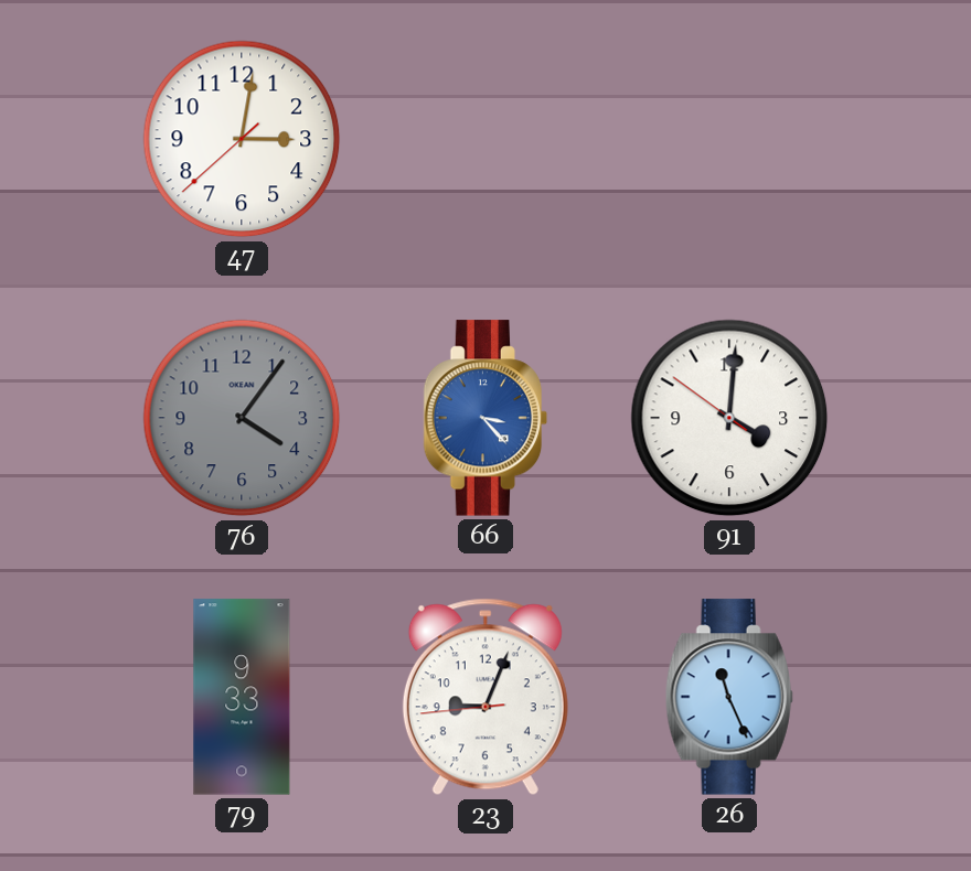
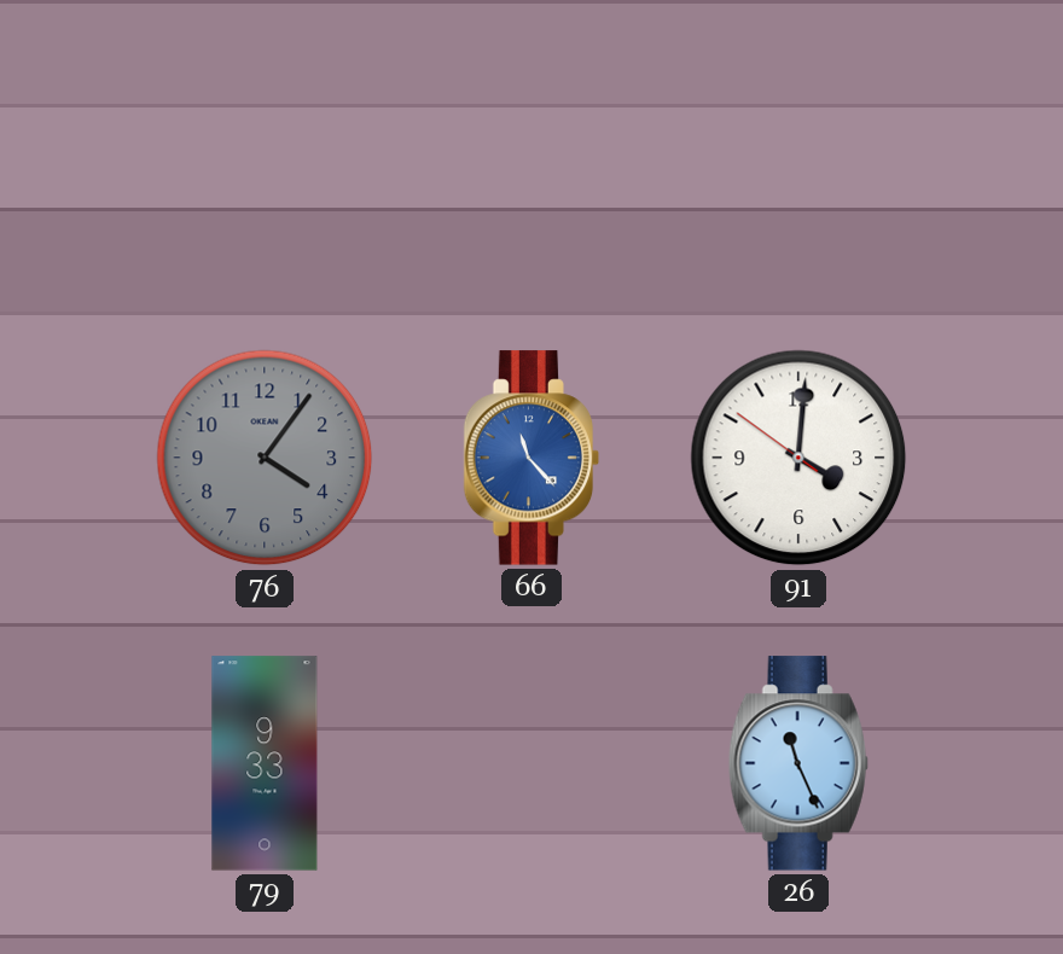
47: 3:01 -> none (242, 139)
66: 3:23 -> 11:23 (531, 458)
23: 9:03 -> none (486, 697)
